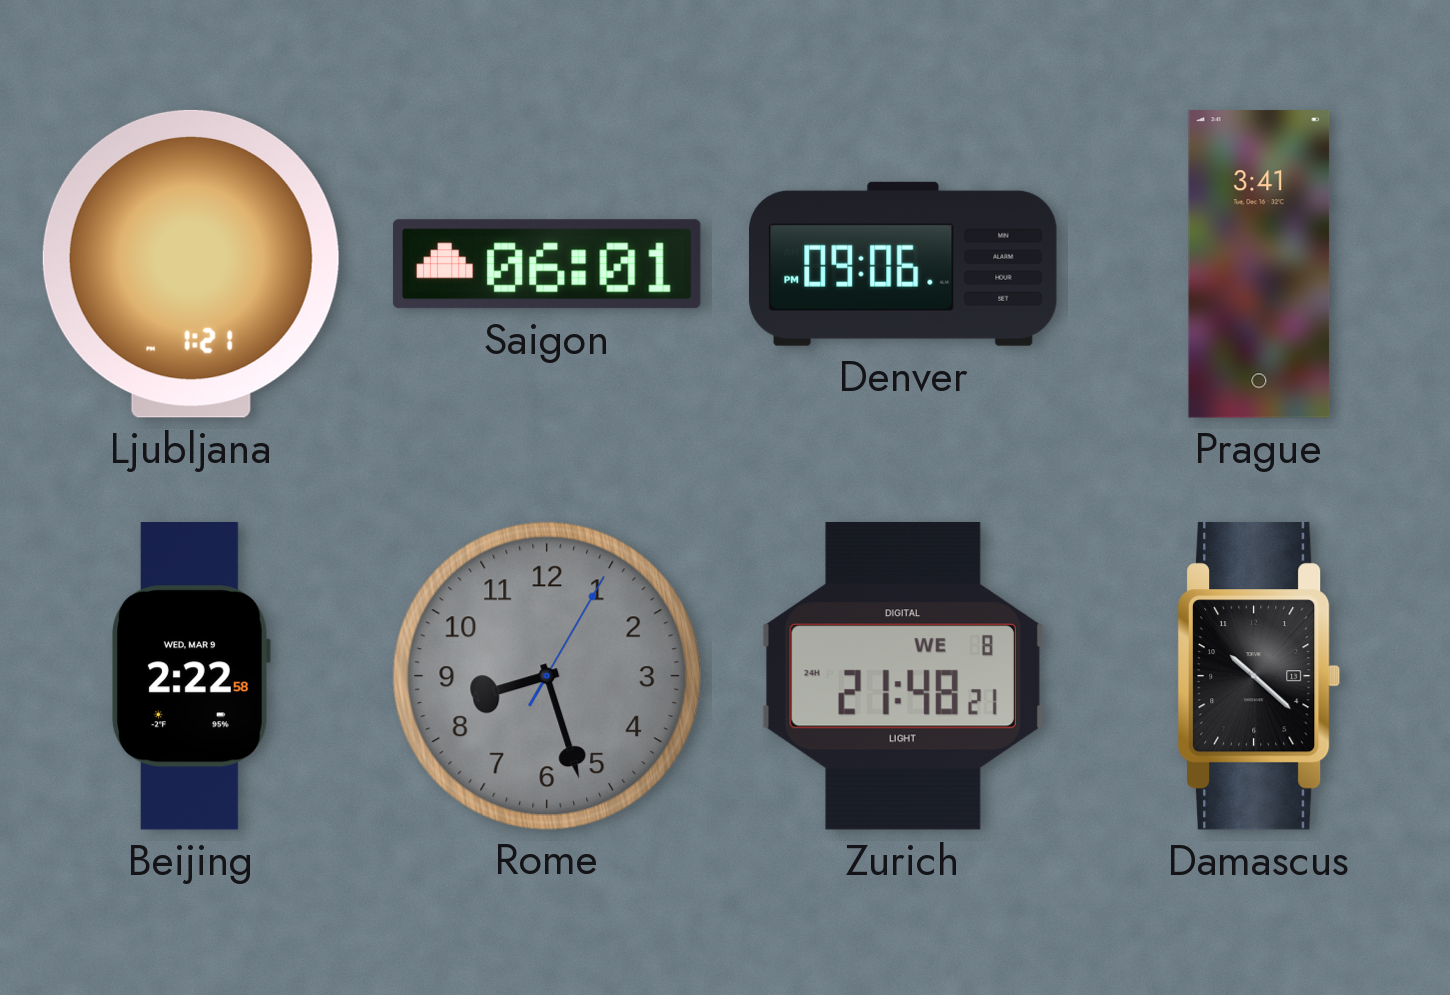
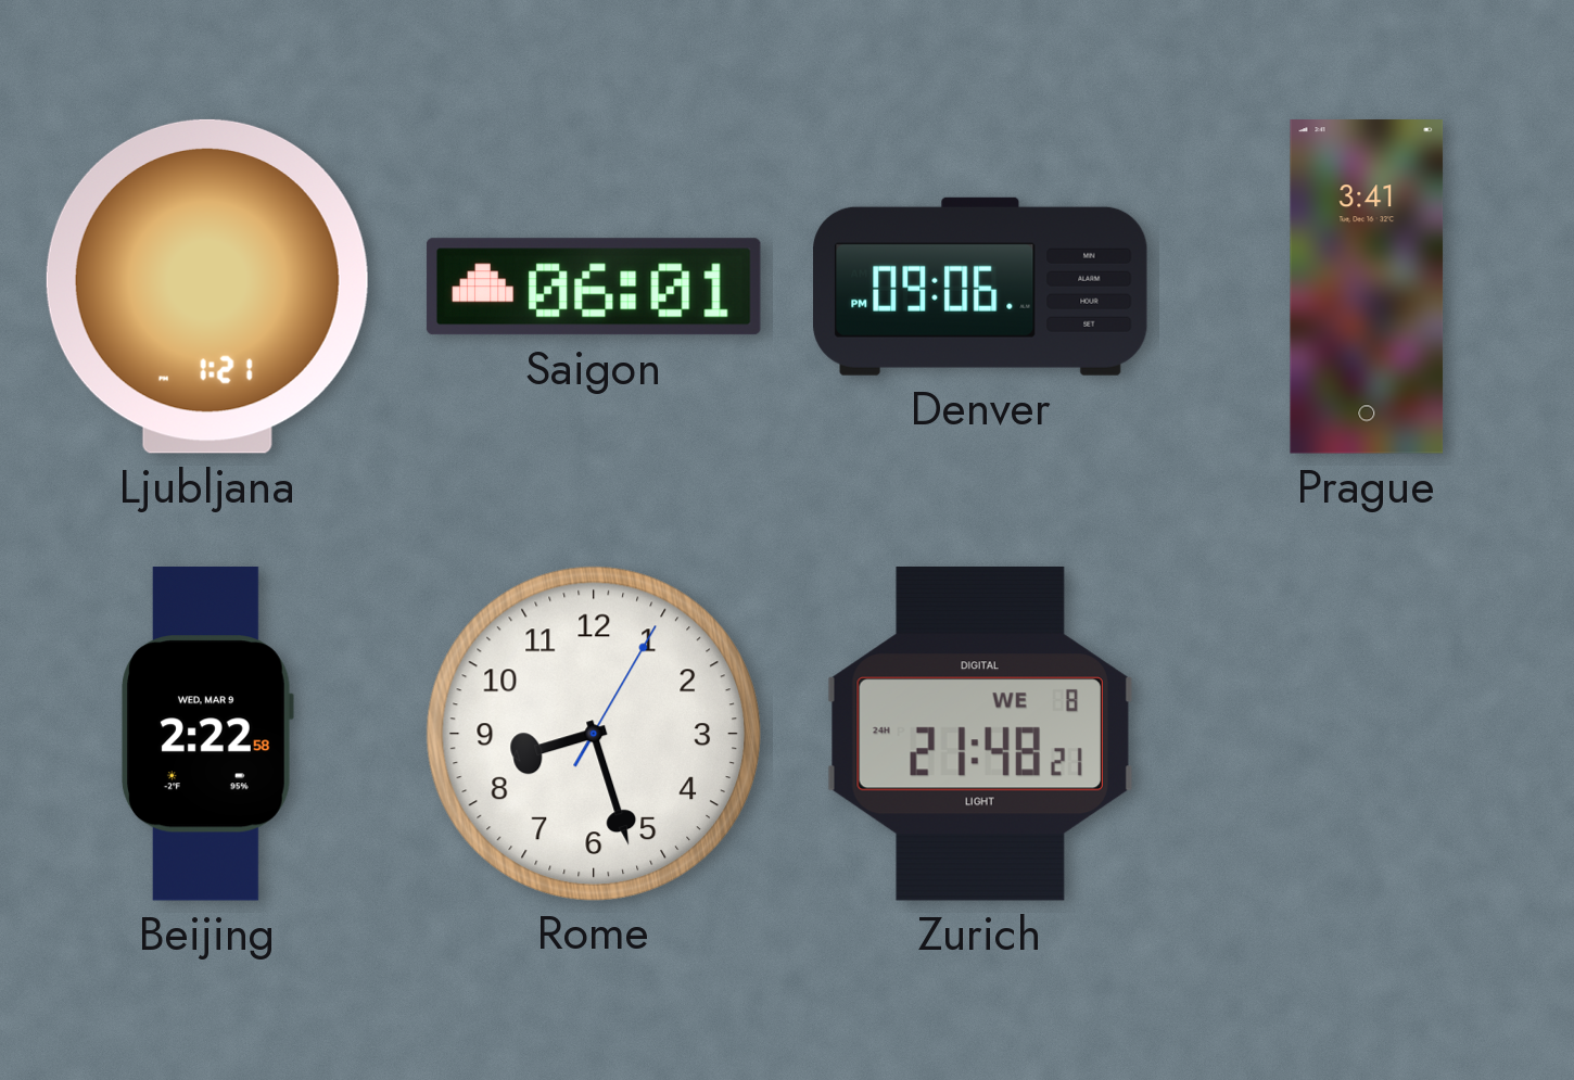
Rome dial: grey -> white (593, 733)
Damascus: 10:22 -> none (1259, 676)
